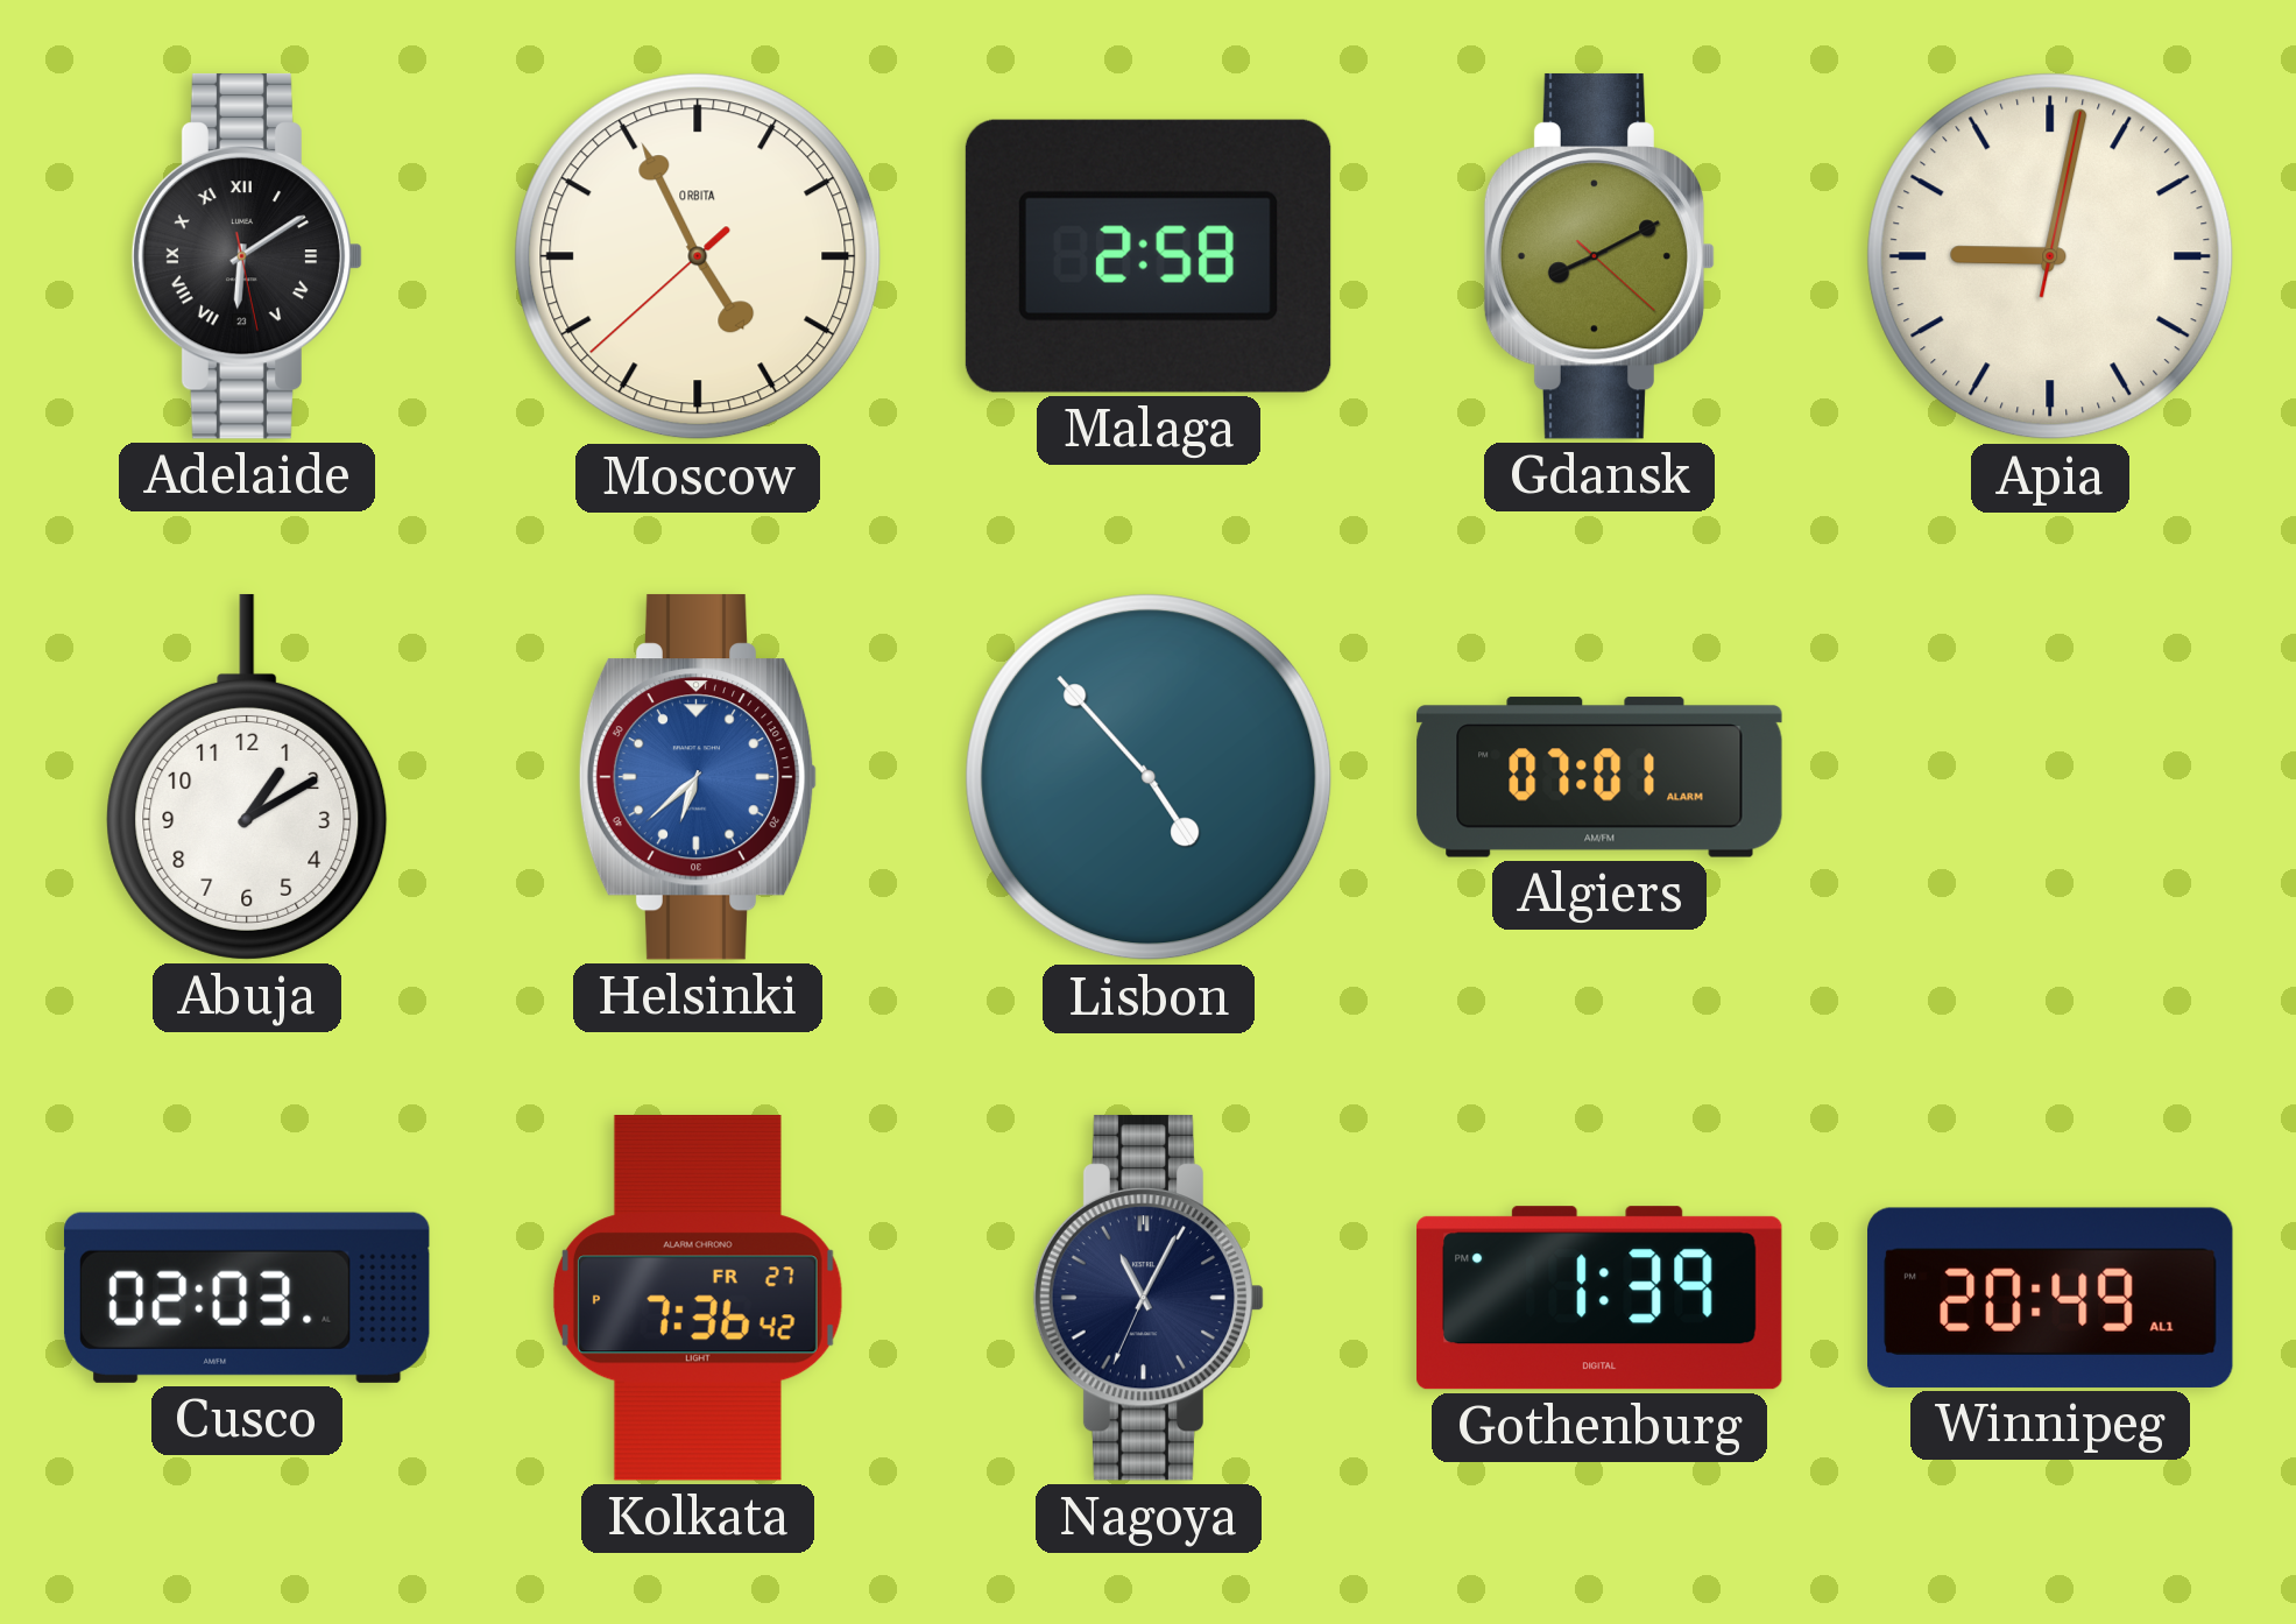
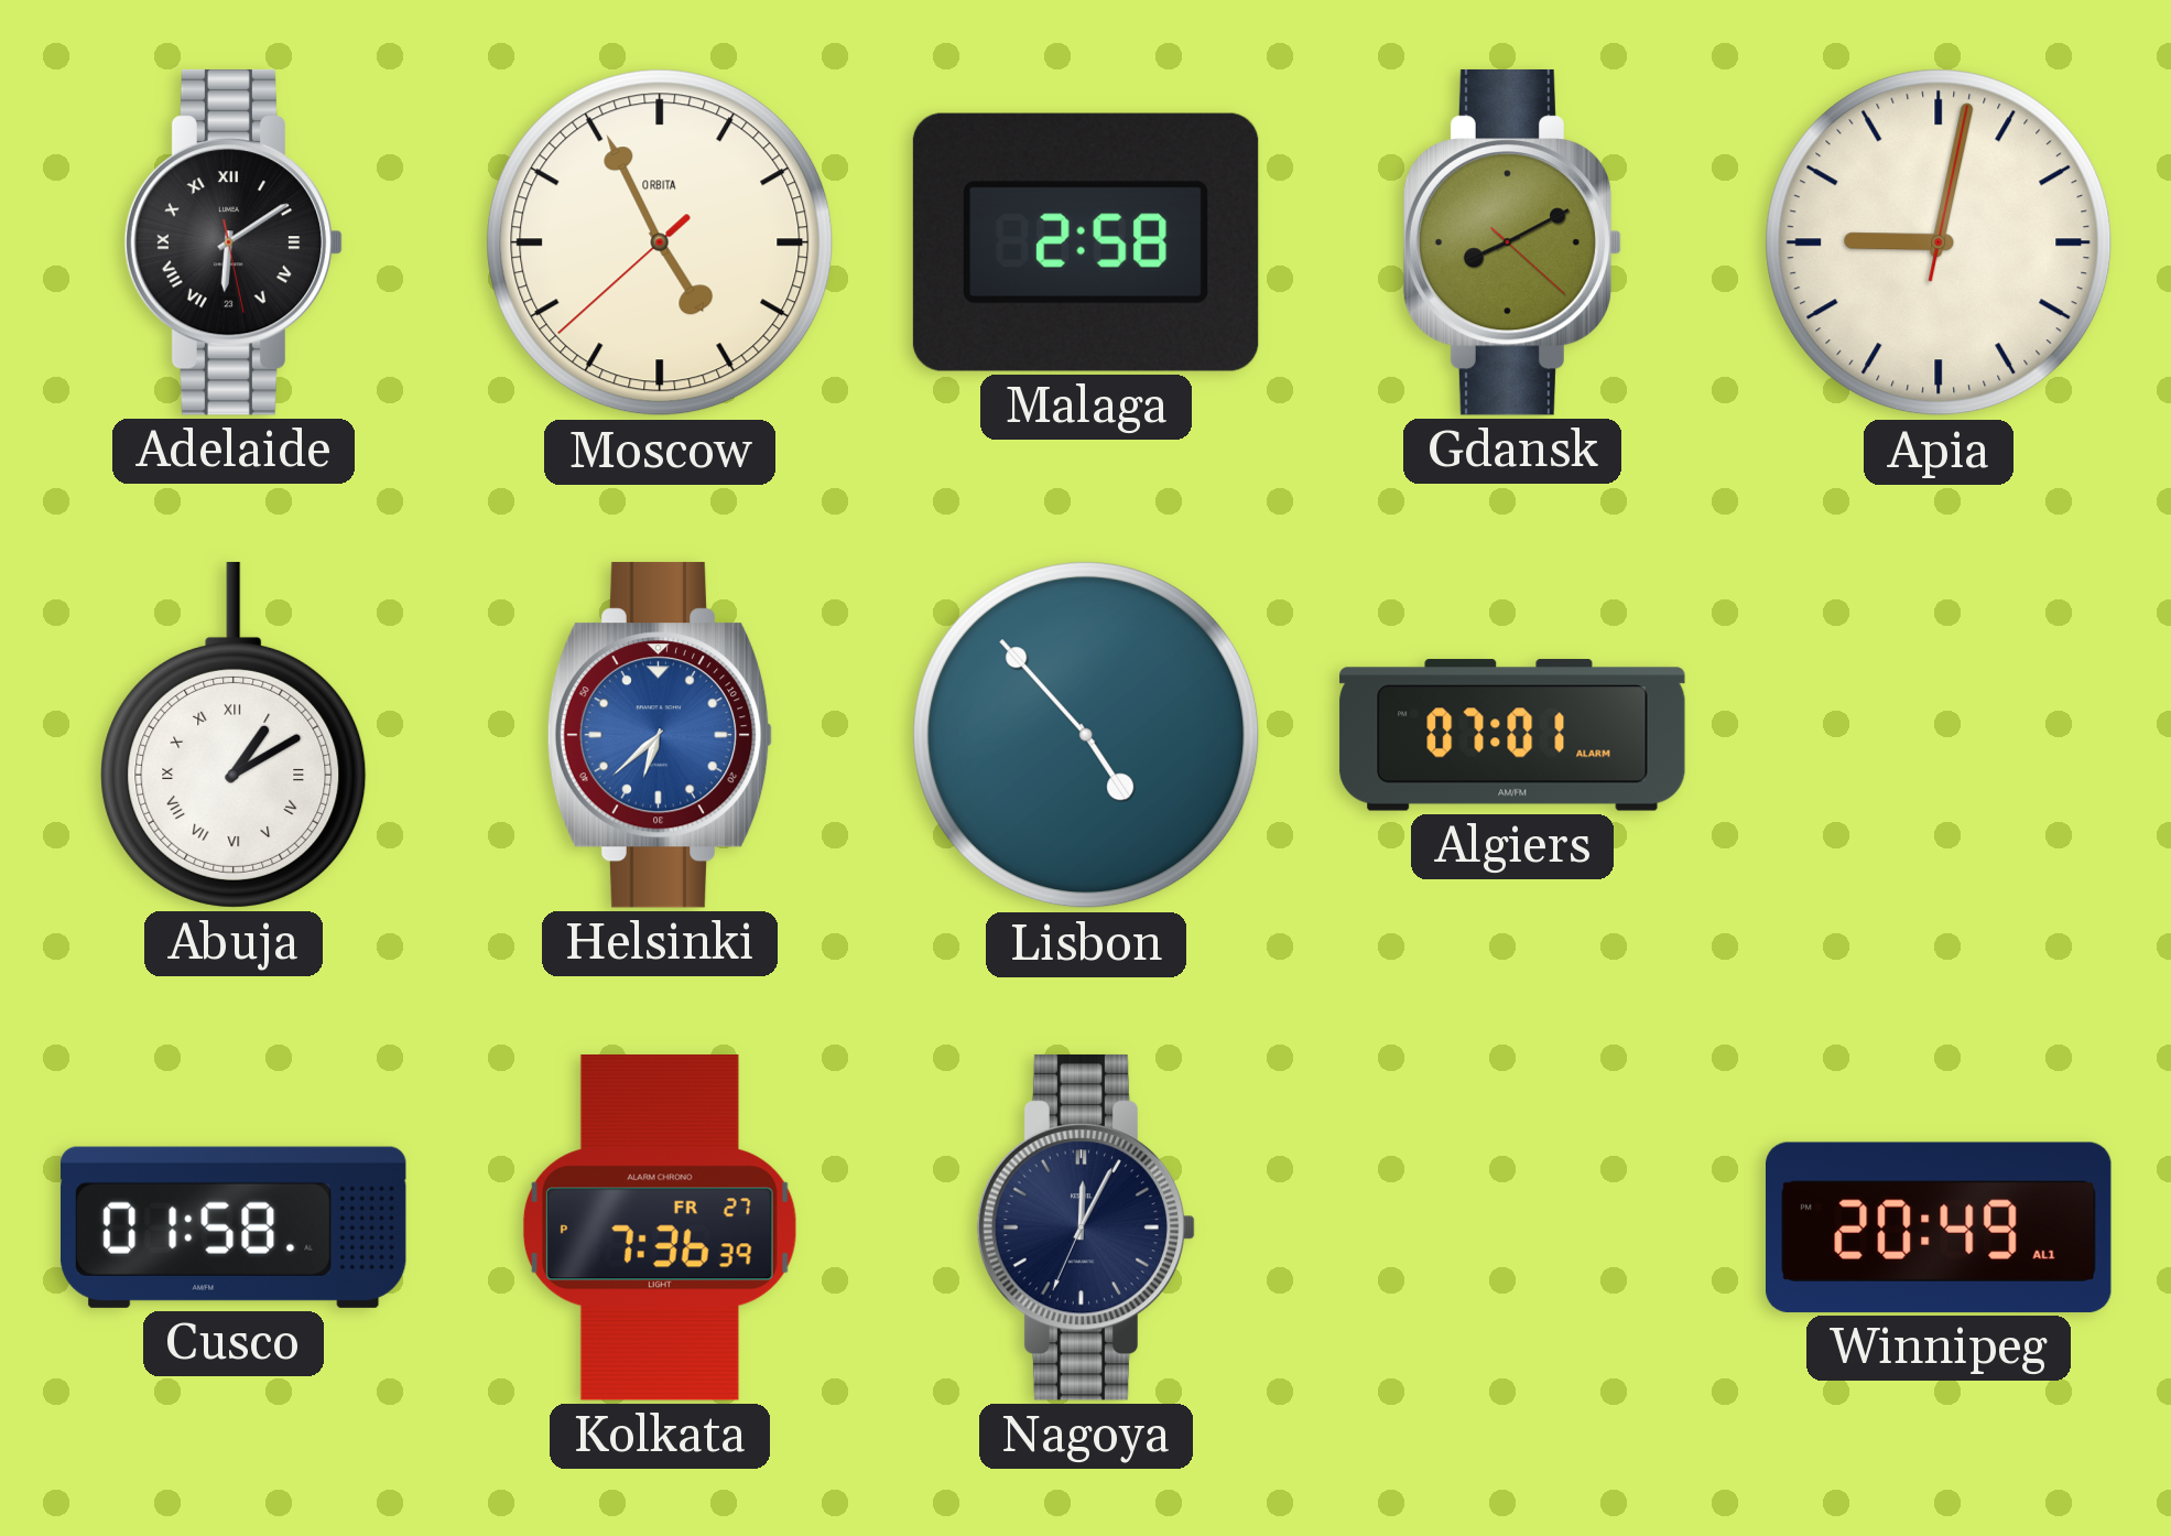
Abuja numerals: Arabic -> Roman (234, 735)
Cusco: 02:03 -> 01:58 (234, 1227)
Kolkata: 7:36:42 PM -> 7:36:39 PM (660, 1229)
Nagoya: 11:04 -> 12:04 (1086, 1227)
Gothenburg: 1:39 -> none (1599, 1298)
